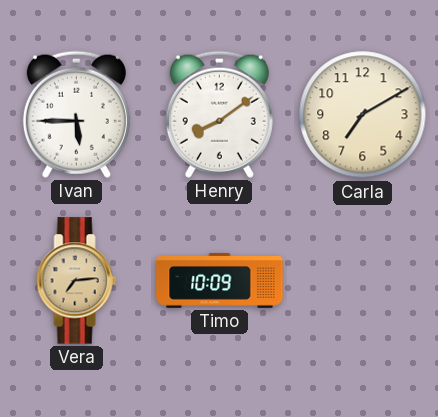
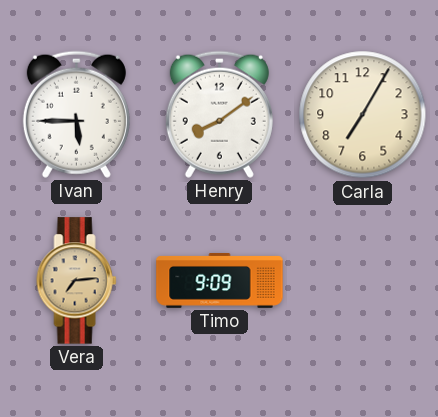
Carla: 7:10 -> 7:05 (363, 115)
Timo: 10:09 -> 9:09 (220, 281)
